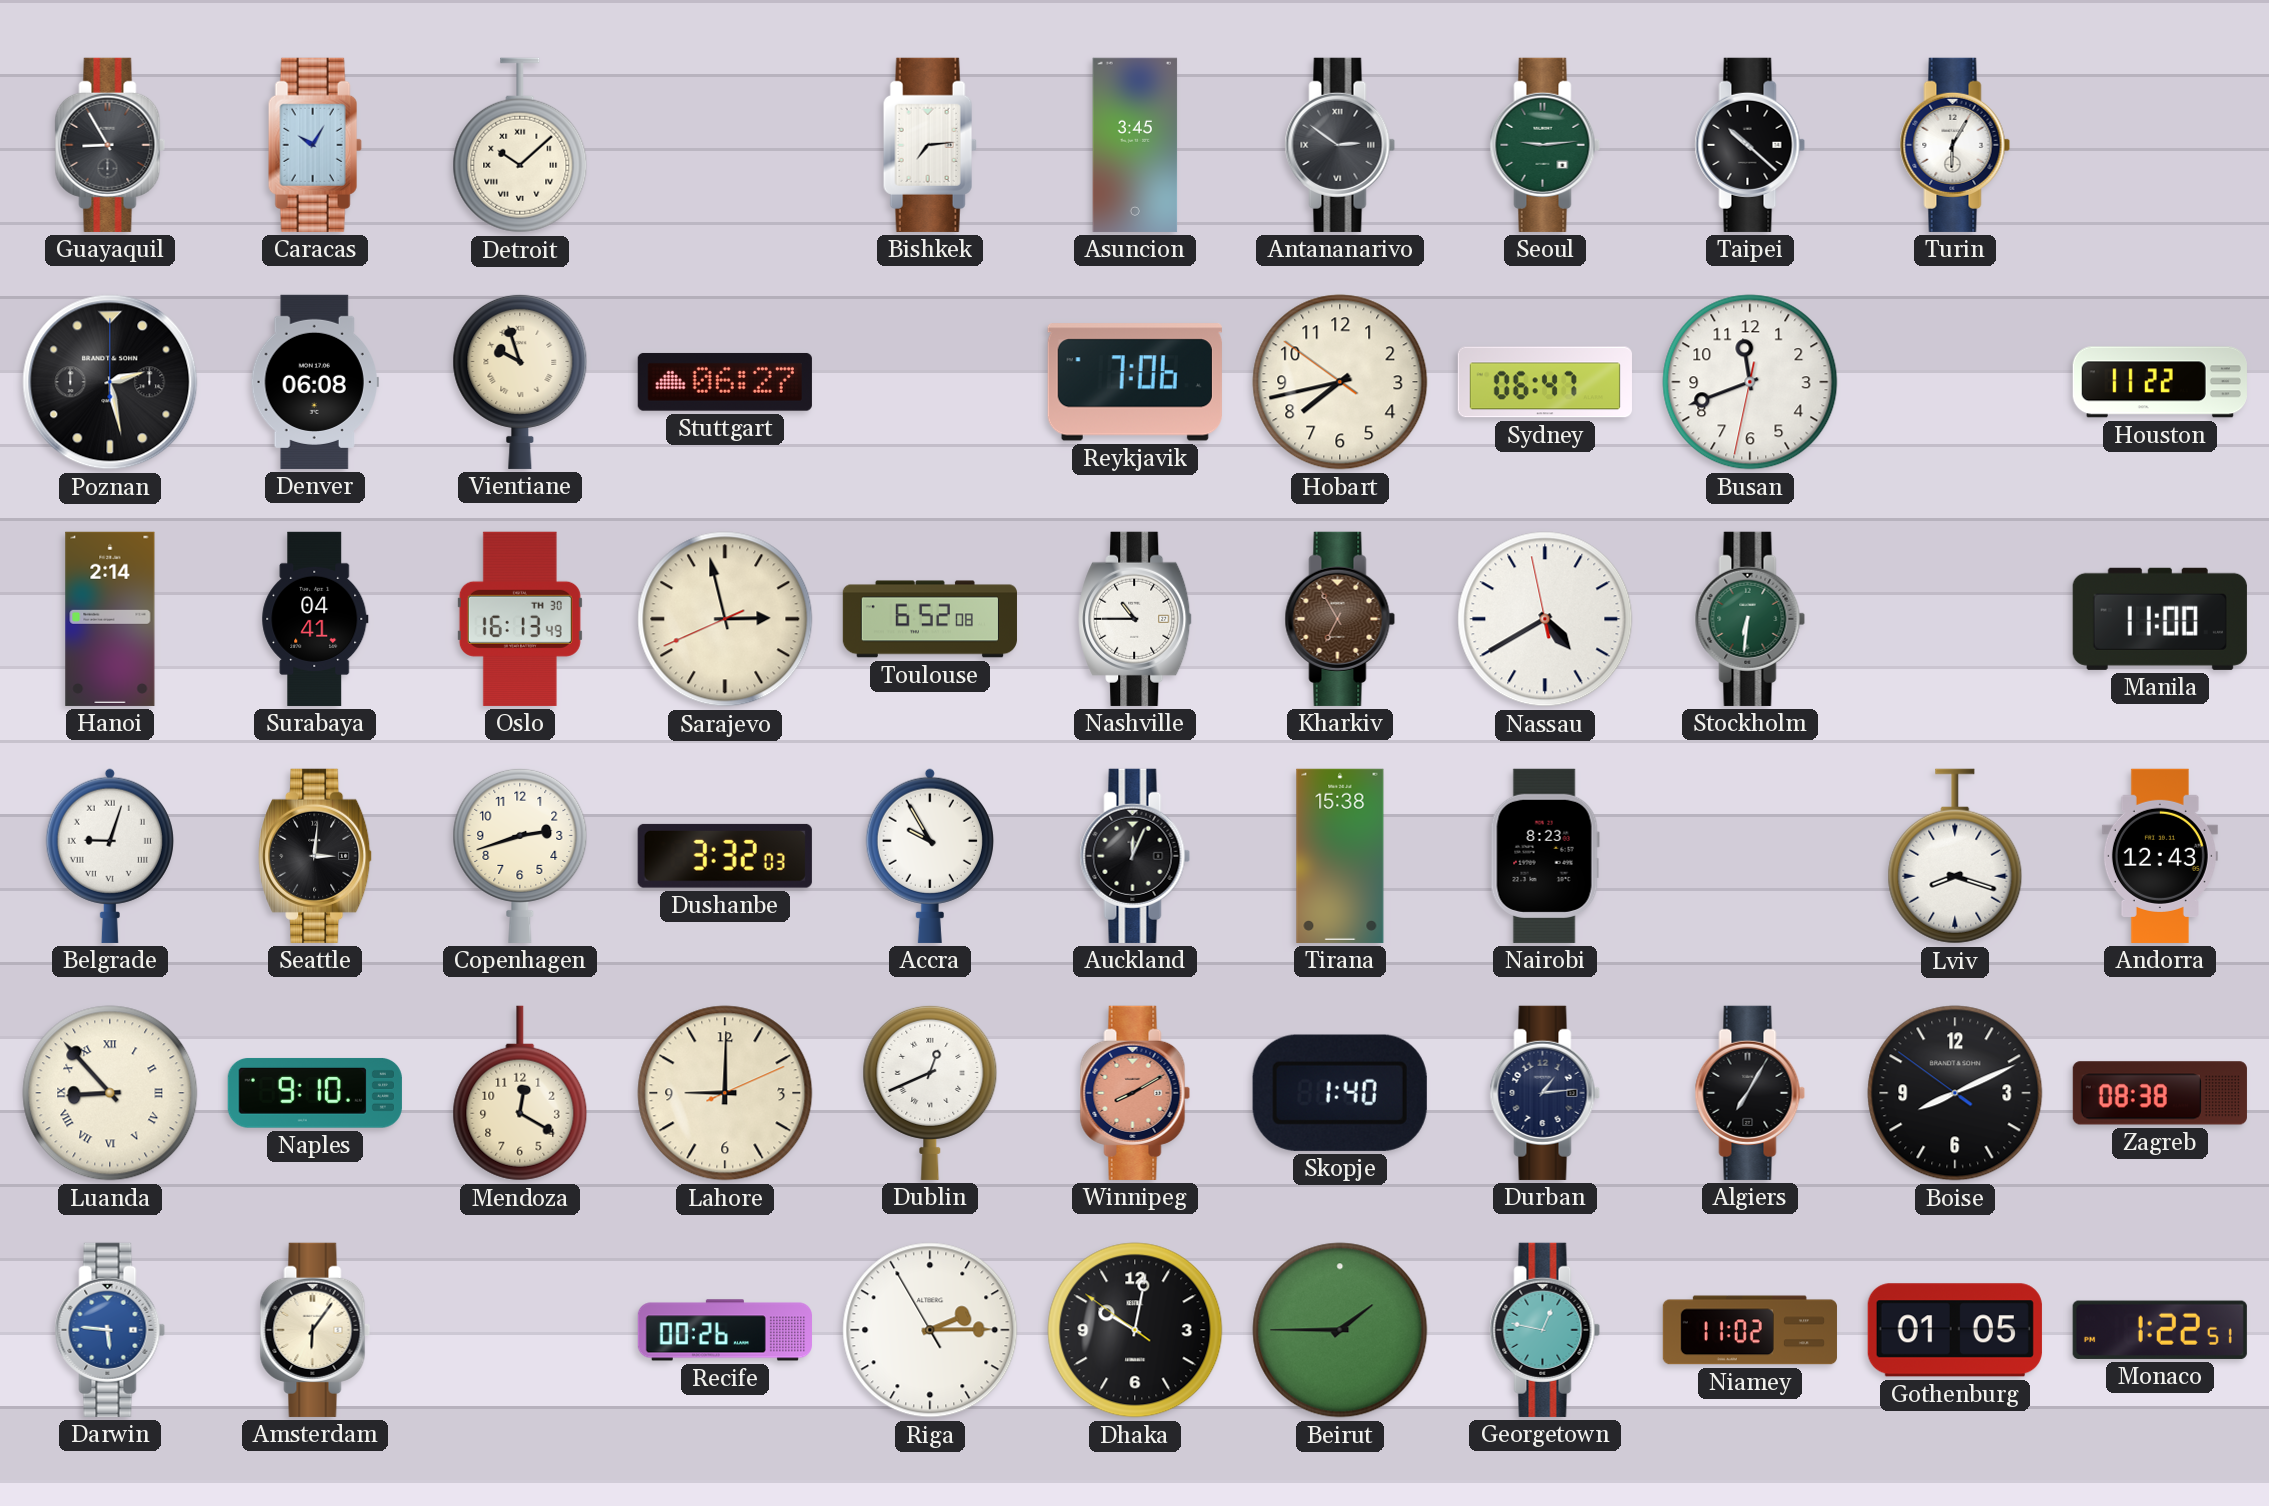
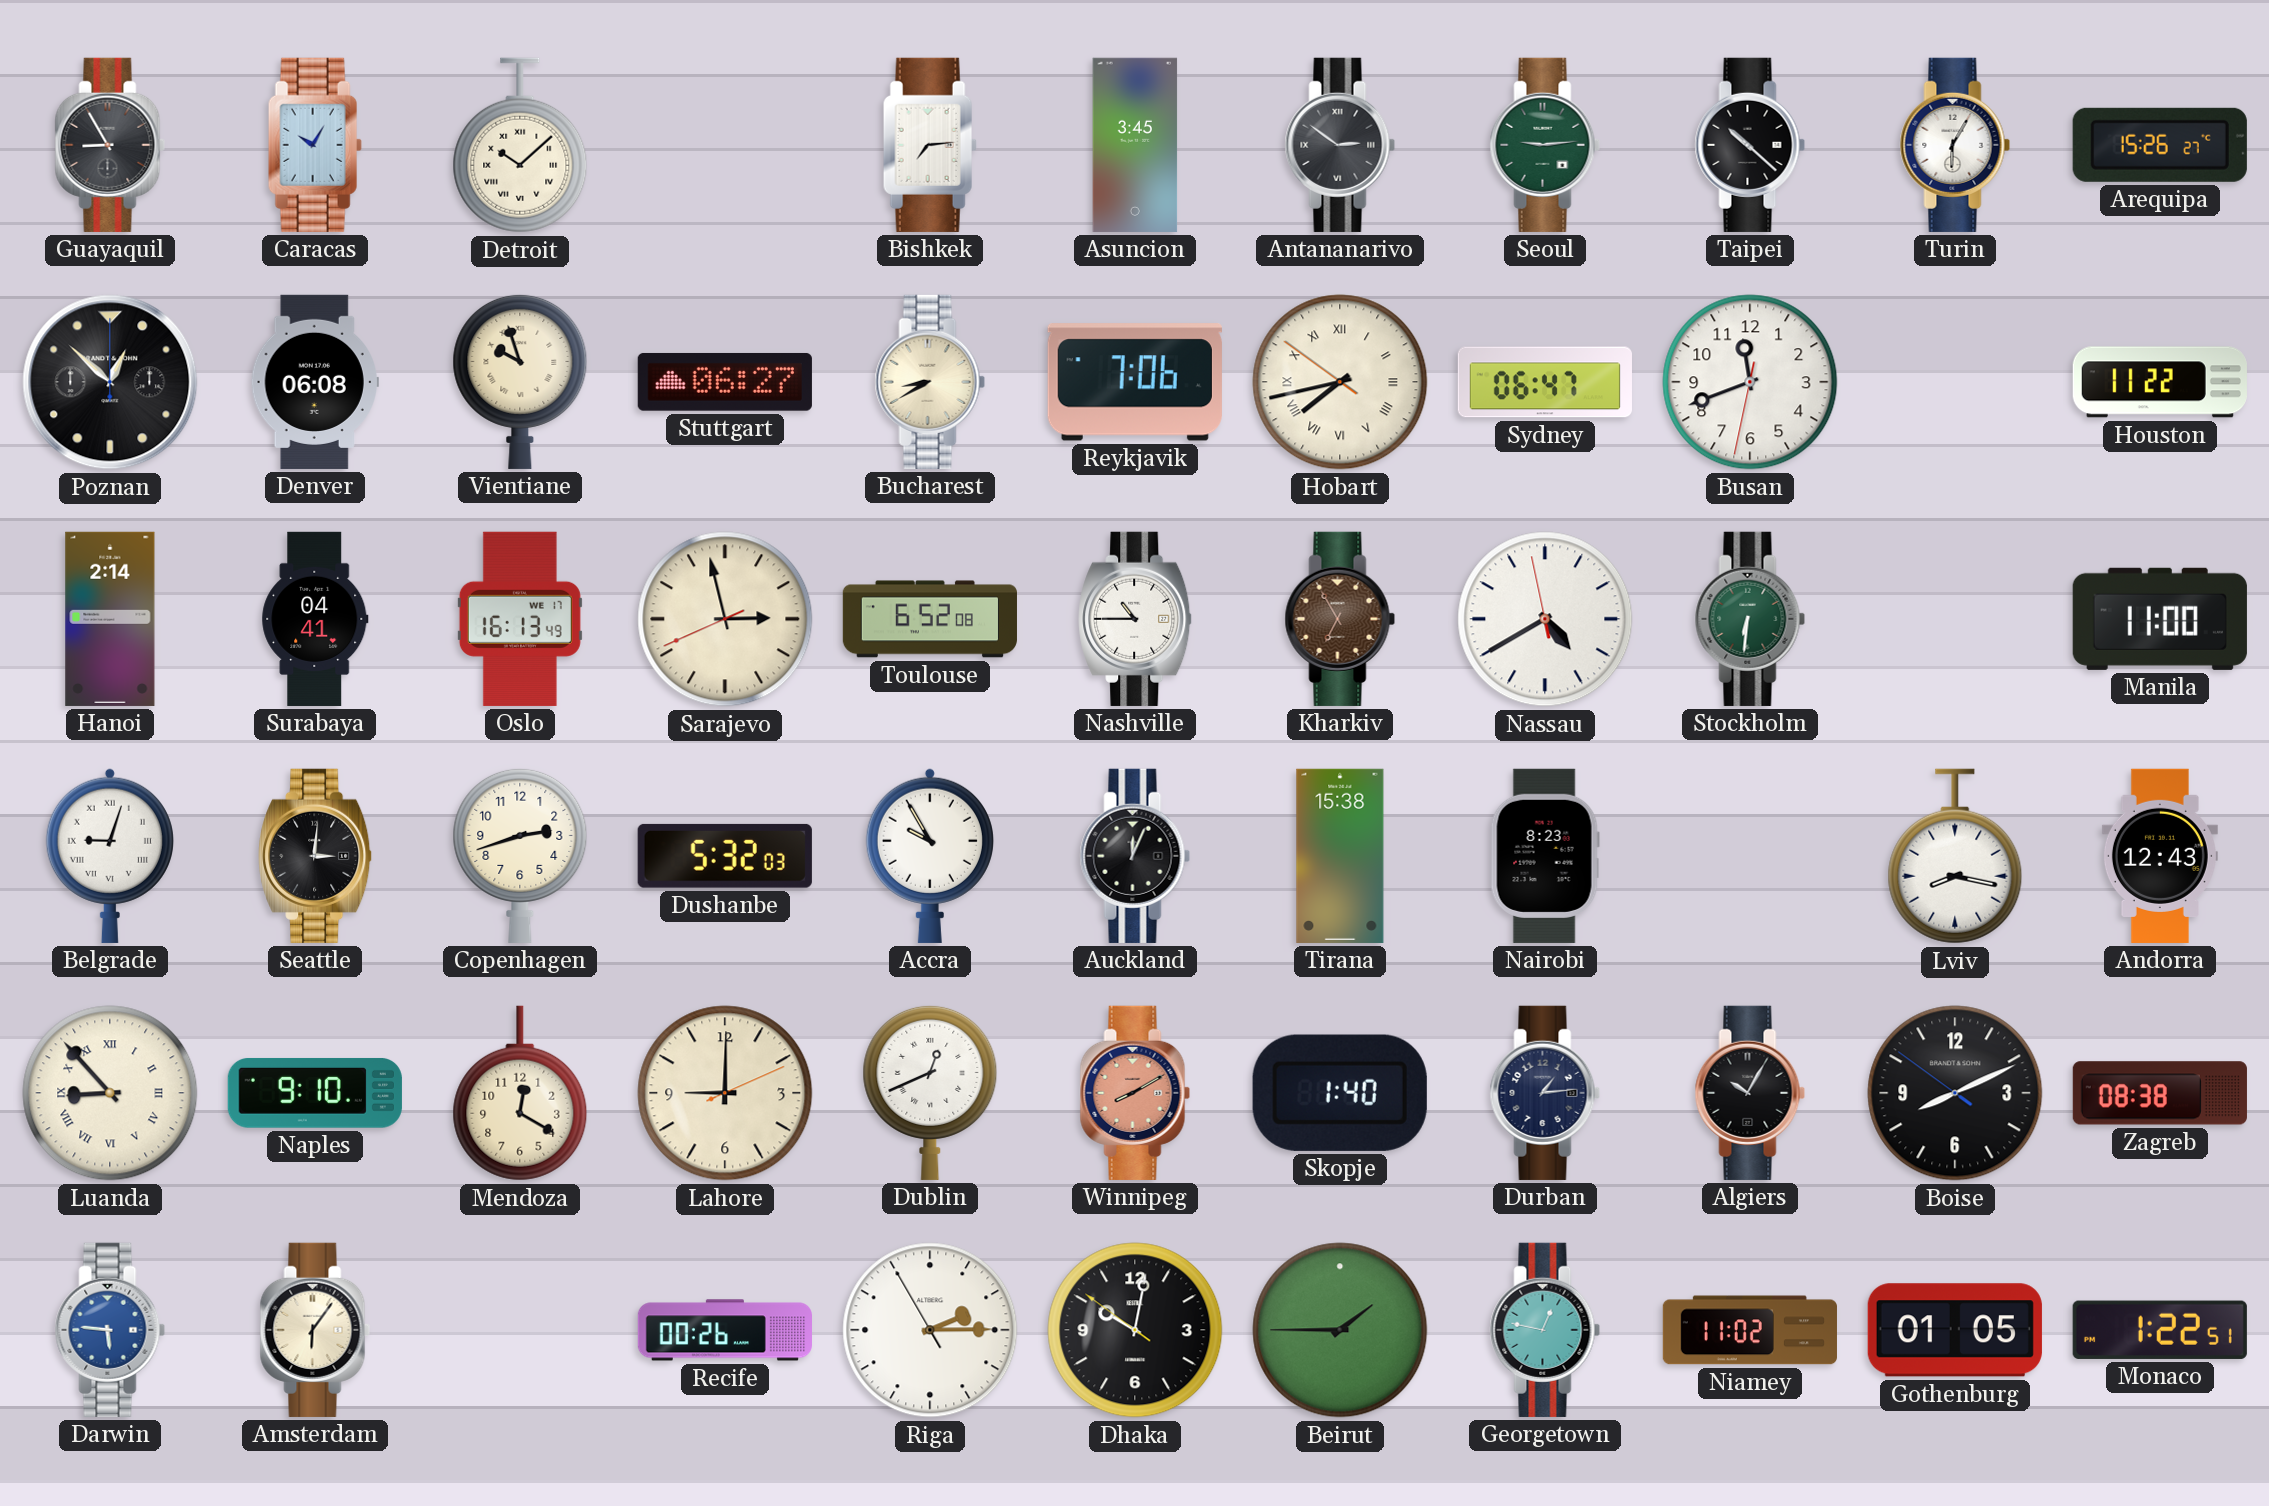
Arequipa: none -> 15:26 (2160, 145)
Poznan: 2:28 -> 12:52 (110, 382)
Bucharest: none -> 8:40 (930, 382)
Hobart numerals: Arabic -> Roman (1340, 382)
Oslo date: TH 30 -> WE 17 (520, 619)
Dushanbe: 3:32 -> 5:32 (725, 856)
Lviv: 8:18 -> 8:17 (1955, 856)
Algiers: 7:05 -> 10:05 (1750, 1093)
